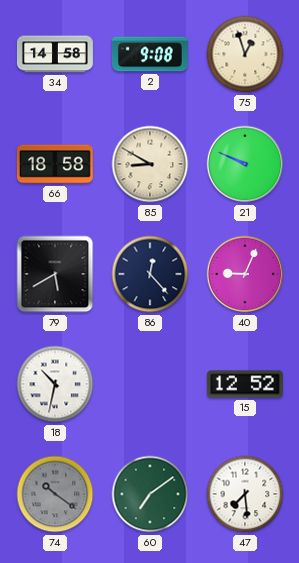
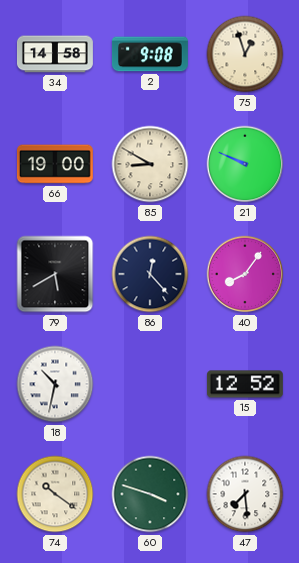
66: 18:58 -> 19:00 (55, 164)
40: 9:04 -> 8:06 (245, 274)
74 dial: grey -> cream (55, 494)
60: 7:09 -> 3:48 (150, 494)
